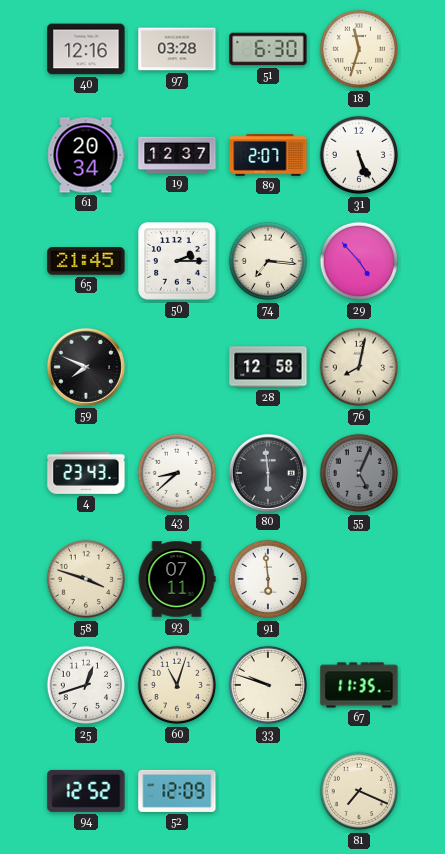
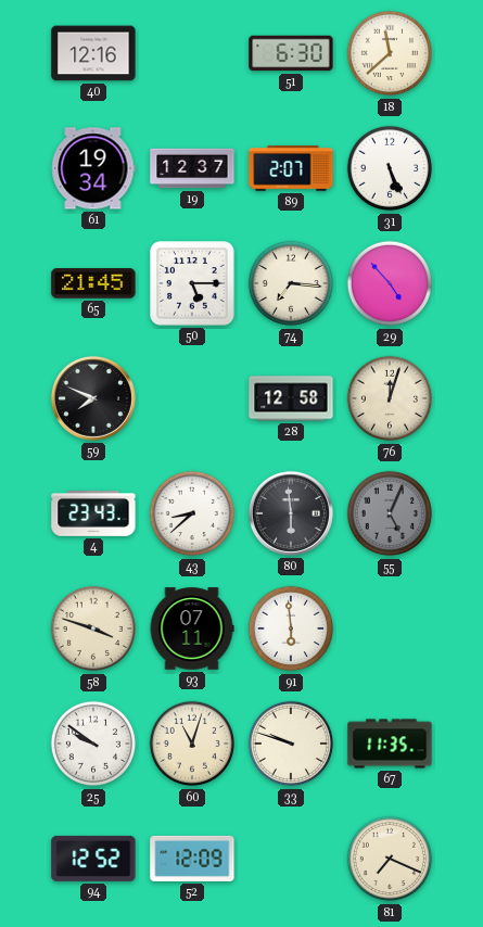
97: 03:28 -> none (177, 49)
18: 11:33 -> 11:38 (390, 53)
61: 20:34 -> 19:34 (93, 168)
50: 2:15 -> 5:15 (192, 283)
76: 8:02 -> 12:03 (390, 398)
25: 12:42 -> 9:51 (93, 744)
